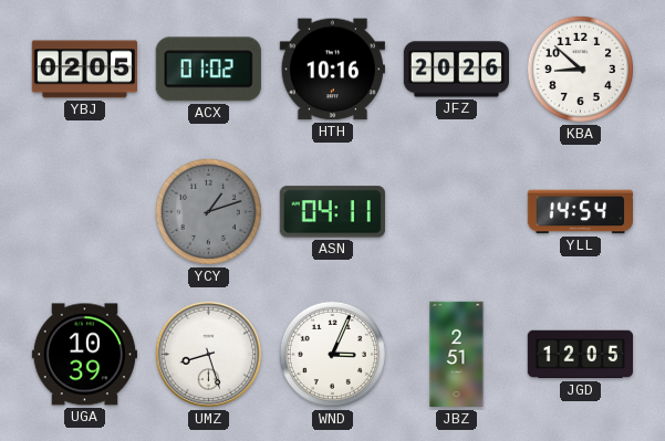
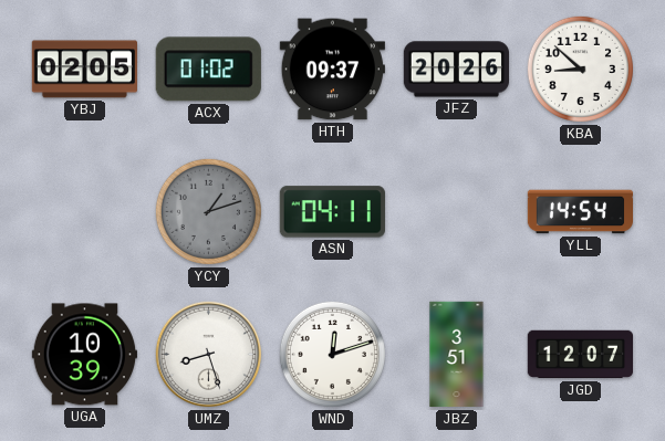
HTH: 10:16 -> 09:37 (332, 70)
WND: 3:04 -> 12:12 (332, 354)
JBZ: 2:51 -> 3:51 (457, 355)
JGD: 12:05 -> 12:07 (580, 355)
